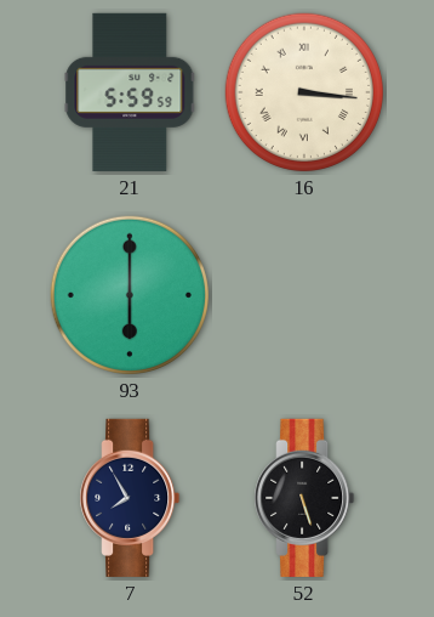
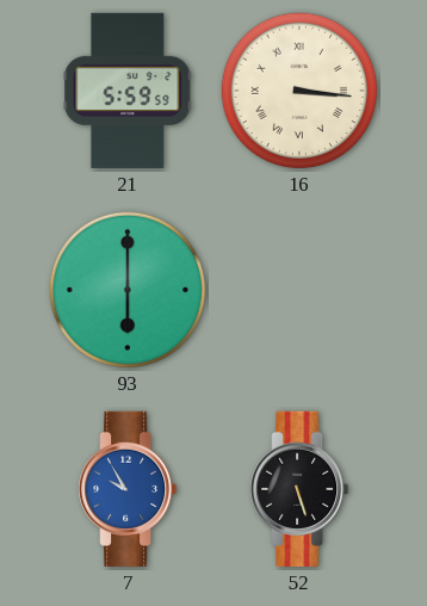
7: 7:55 -> 9:55 (128, 489)
7 dial: navy -> blue (128, 489)
